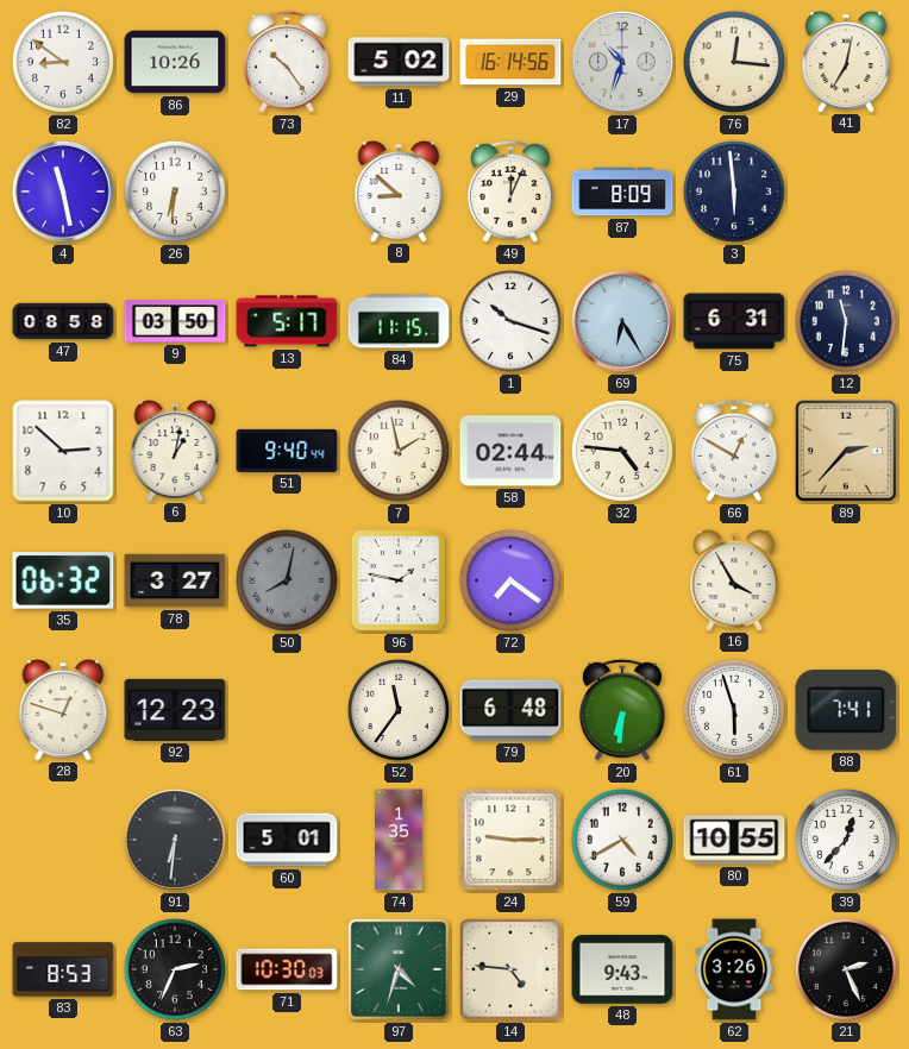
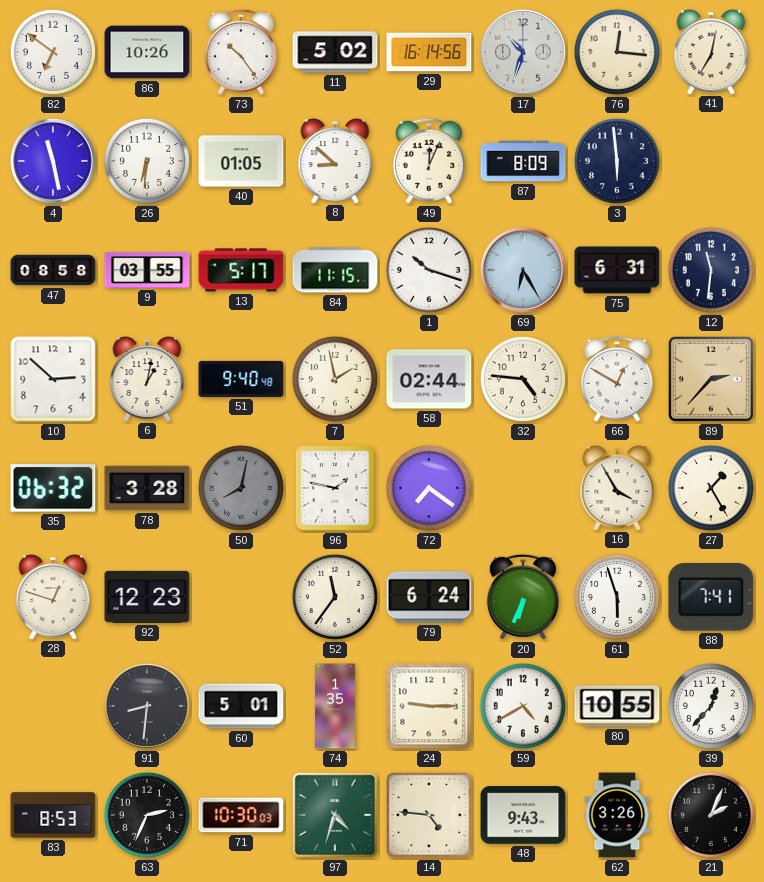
82: 8:51 -> 6:51 (53, 52)
40: none -> 01:05 (241, 161)
9: 03:50 -> 03:55 (147, 270)
51: 9:40:44 -> 9:40:48 (241, 379)
78: 3:27 -> 3:28 (147, 488)
27: none -> 1:25 (711, 488)
79: 6:48 -> 6:24 (429, 597)
20: 6:31 -> 6:34 (523, 597)
91: 6:31 -> 8:31 (147, 706)
21: 2:26 -> 2:04 (711, 815)
